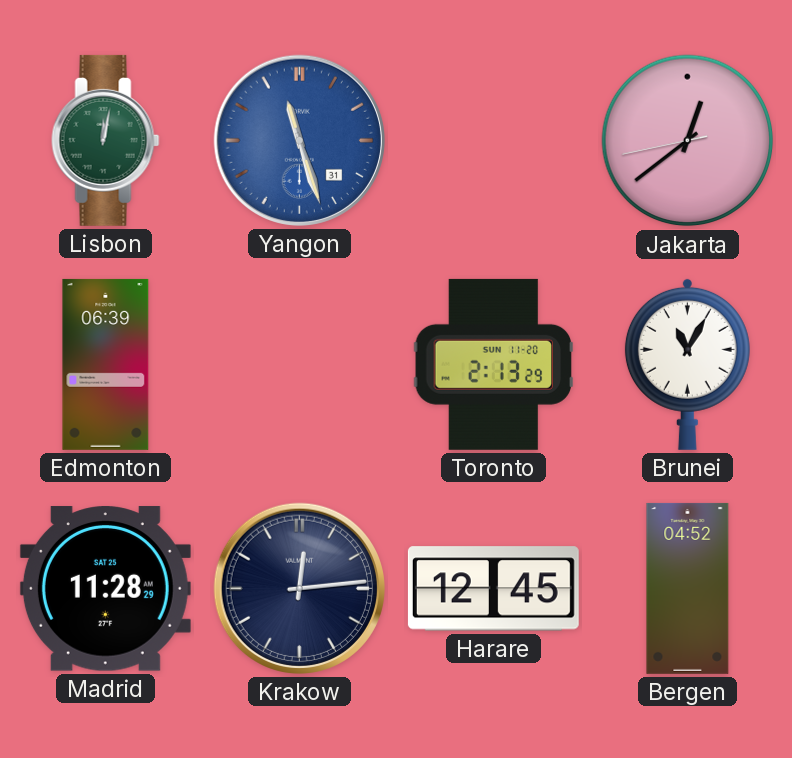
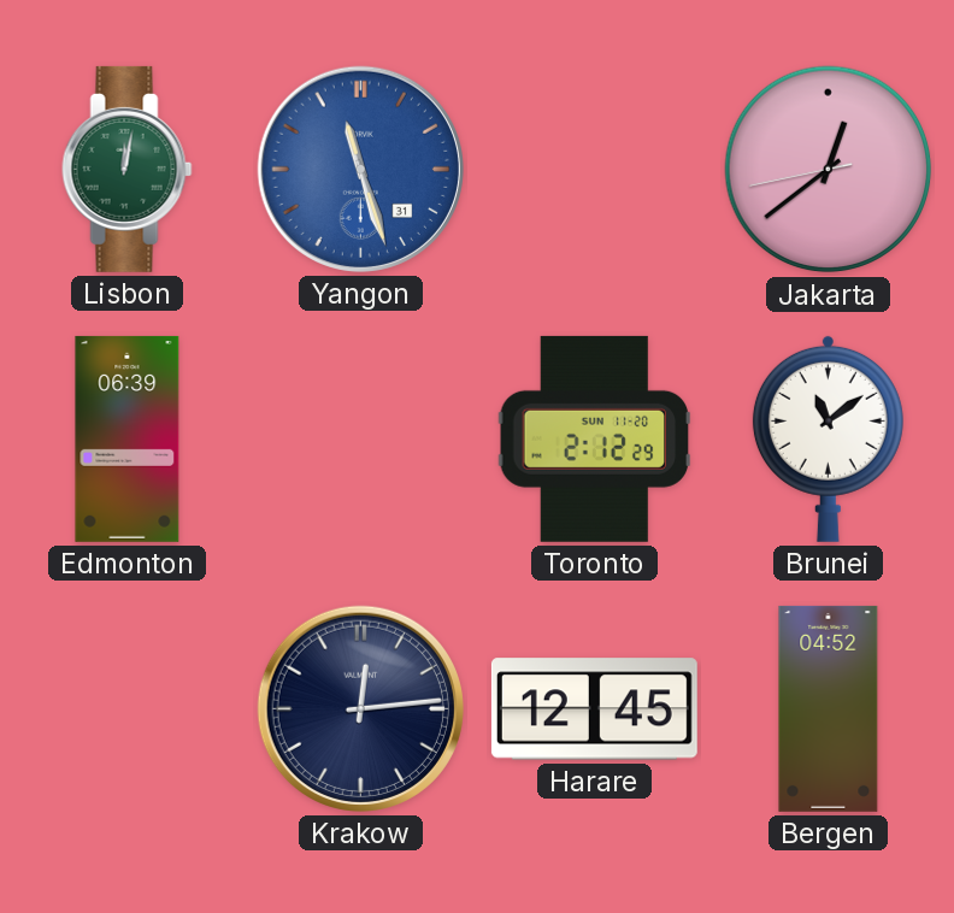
Toronto: 2:13 -> 2:12 (595, 438)
Brunei: 11:05 -> 11:09 (828, 438)
Madrid: 11:28 -> none (105, 589)
